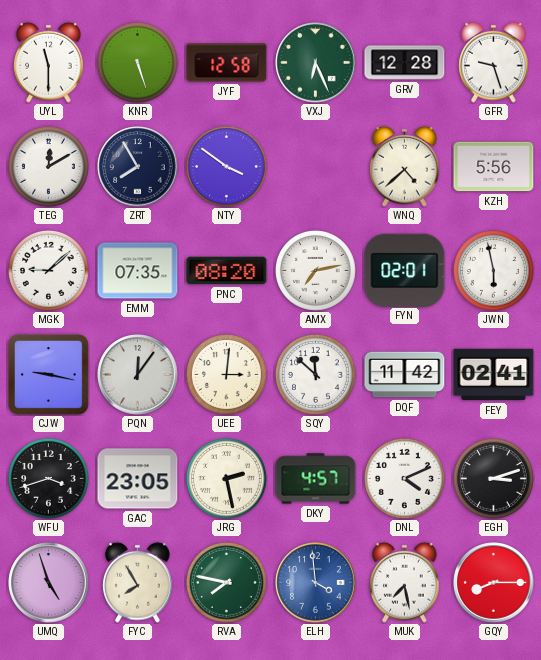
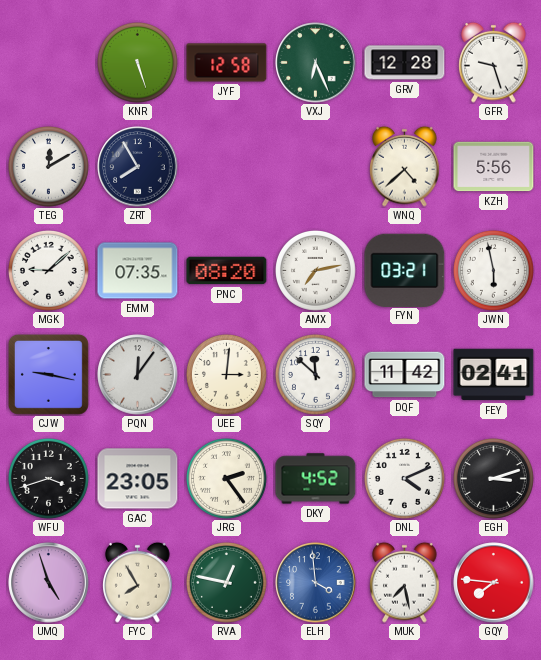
UYL: 11:30 -> none (49, 62)
NTY: 3:51 -> none (227, 167)
FYN: 02:01 -> 03:21 (405, 270)
JRG: 2:28 -> 2:24 (227, 479)
DKY: 4:57 -> 4:52 (316, 479)
RVA: 7:47 -> 12:47 (227, 583)
GQY: 8:15 -> 7:46 (494, 583)
